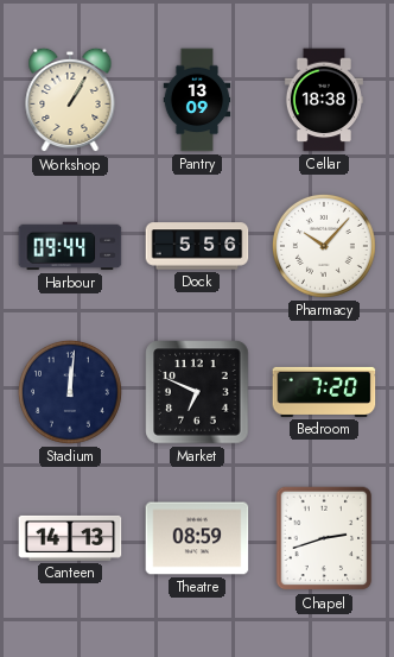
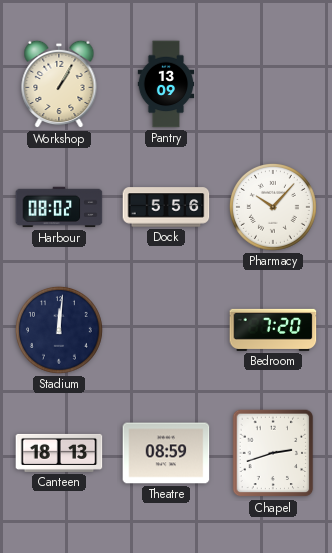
Cellar: 18:38 -> none (324, 100)
Harbour: 09:44 -> 08:02 (59, 207)
Market: 6:49 -> none (197, 392)
Canteen: 14:13 -> 18:13 (59, 453)
